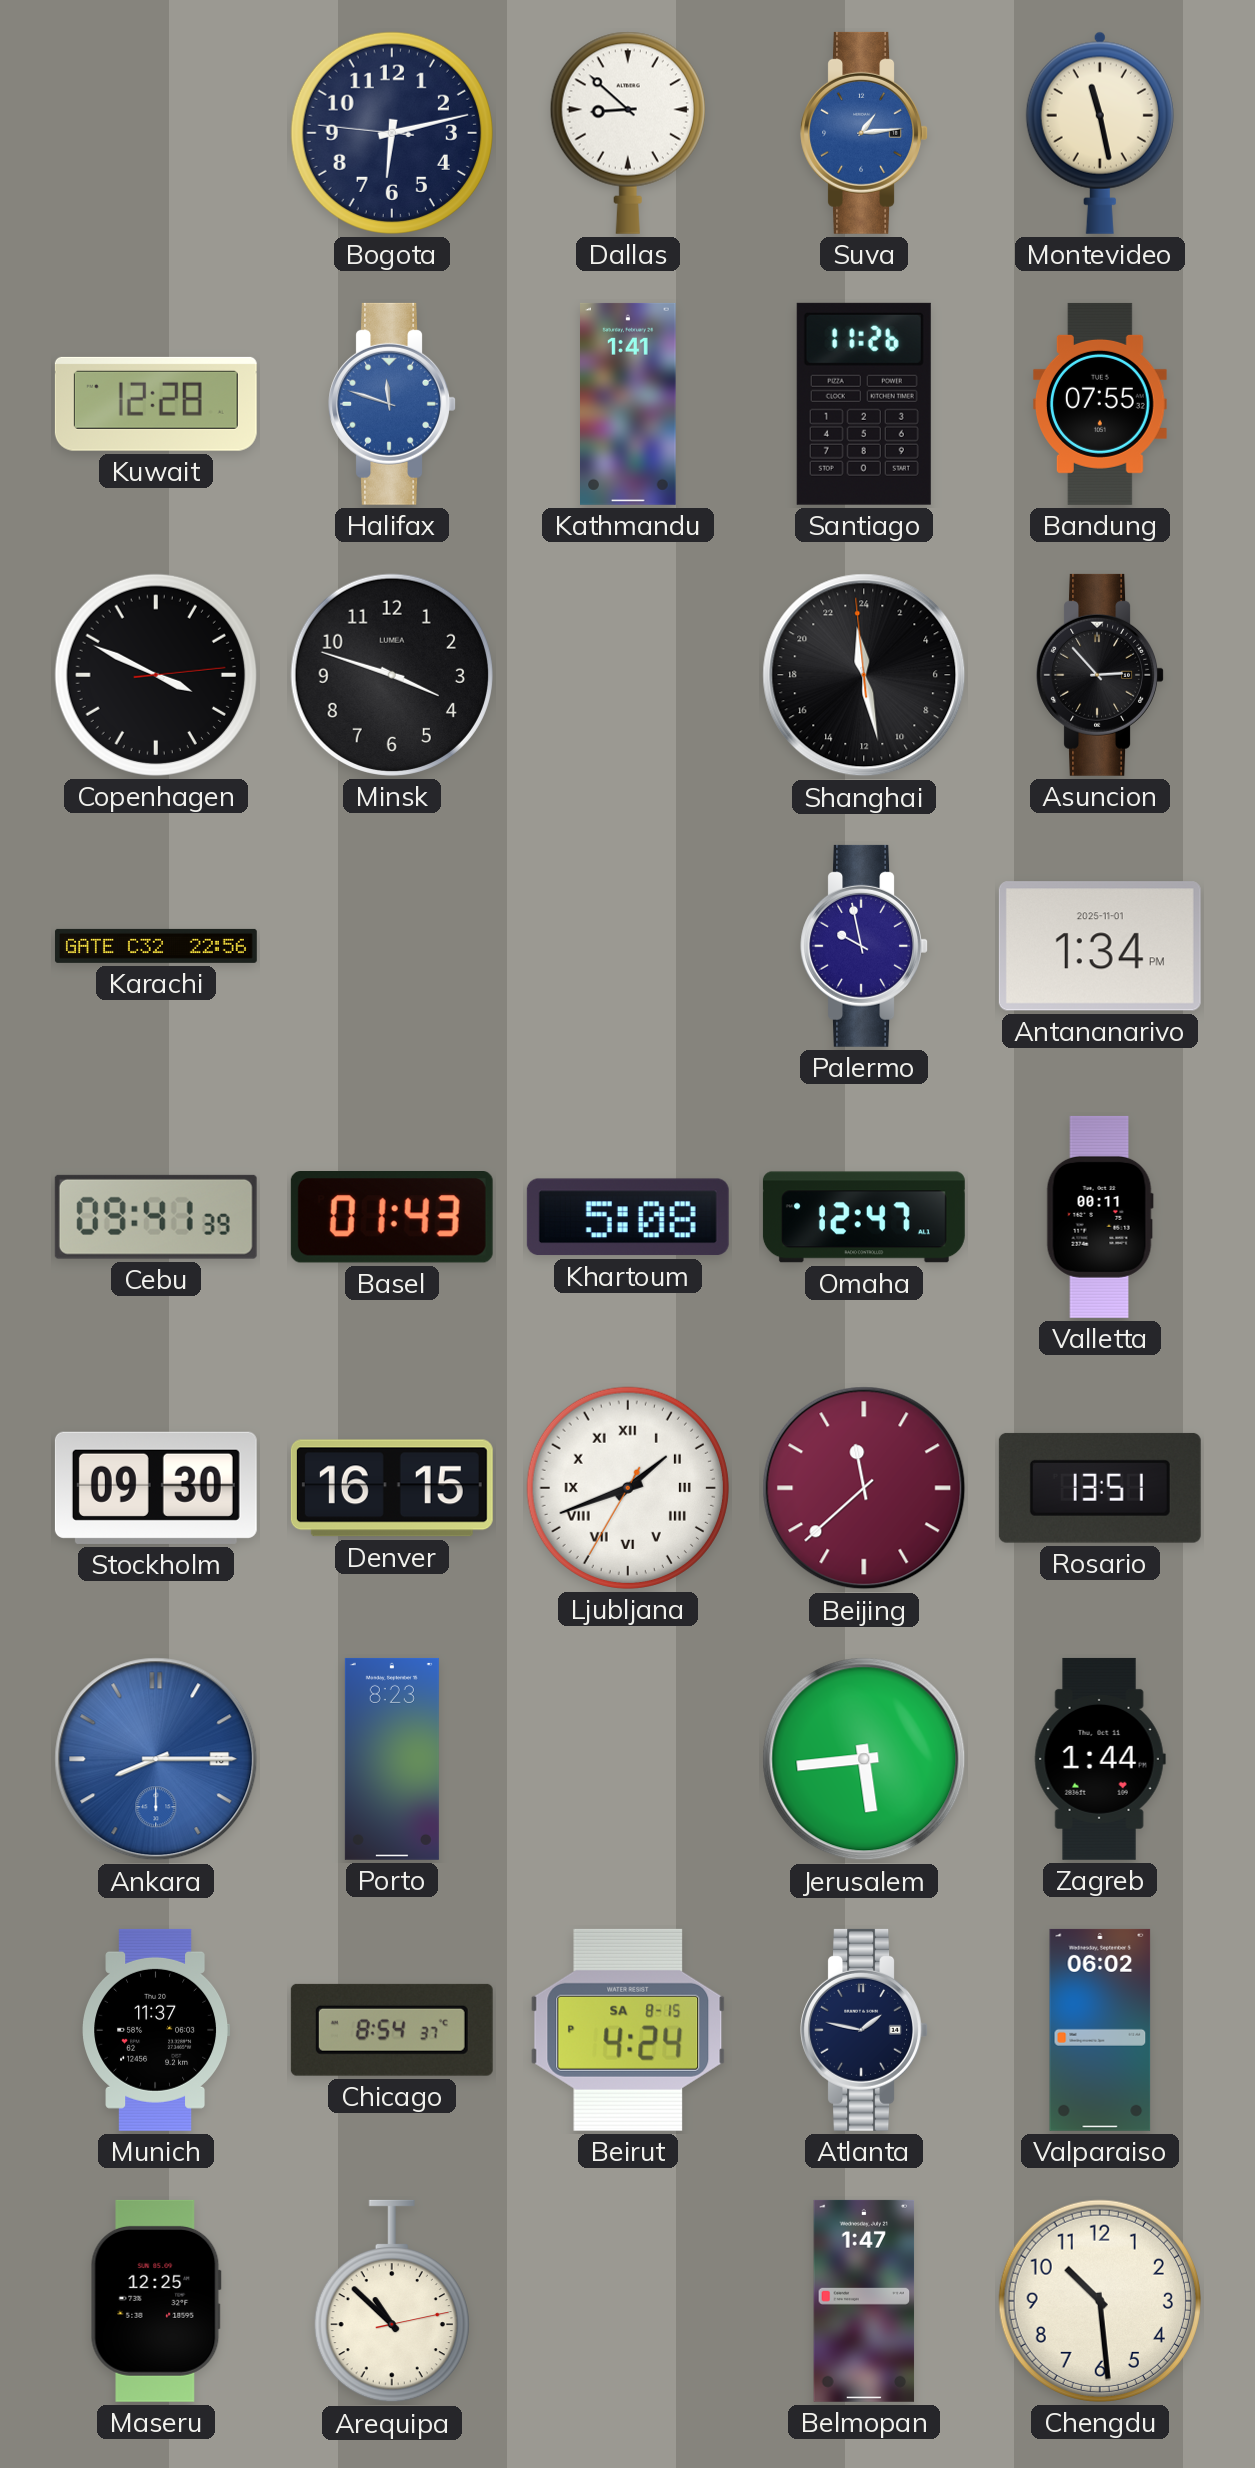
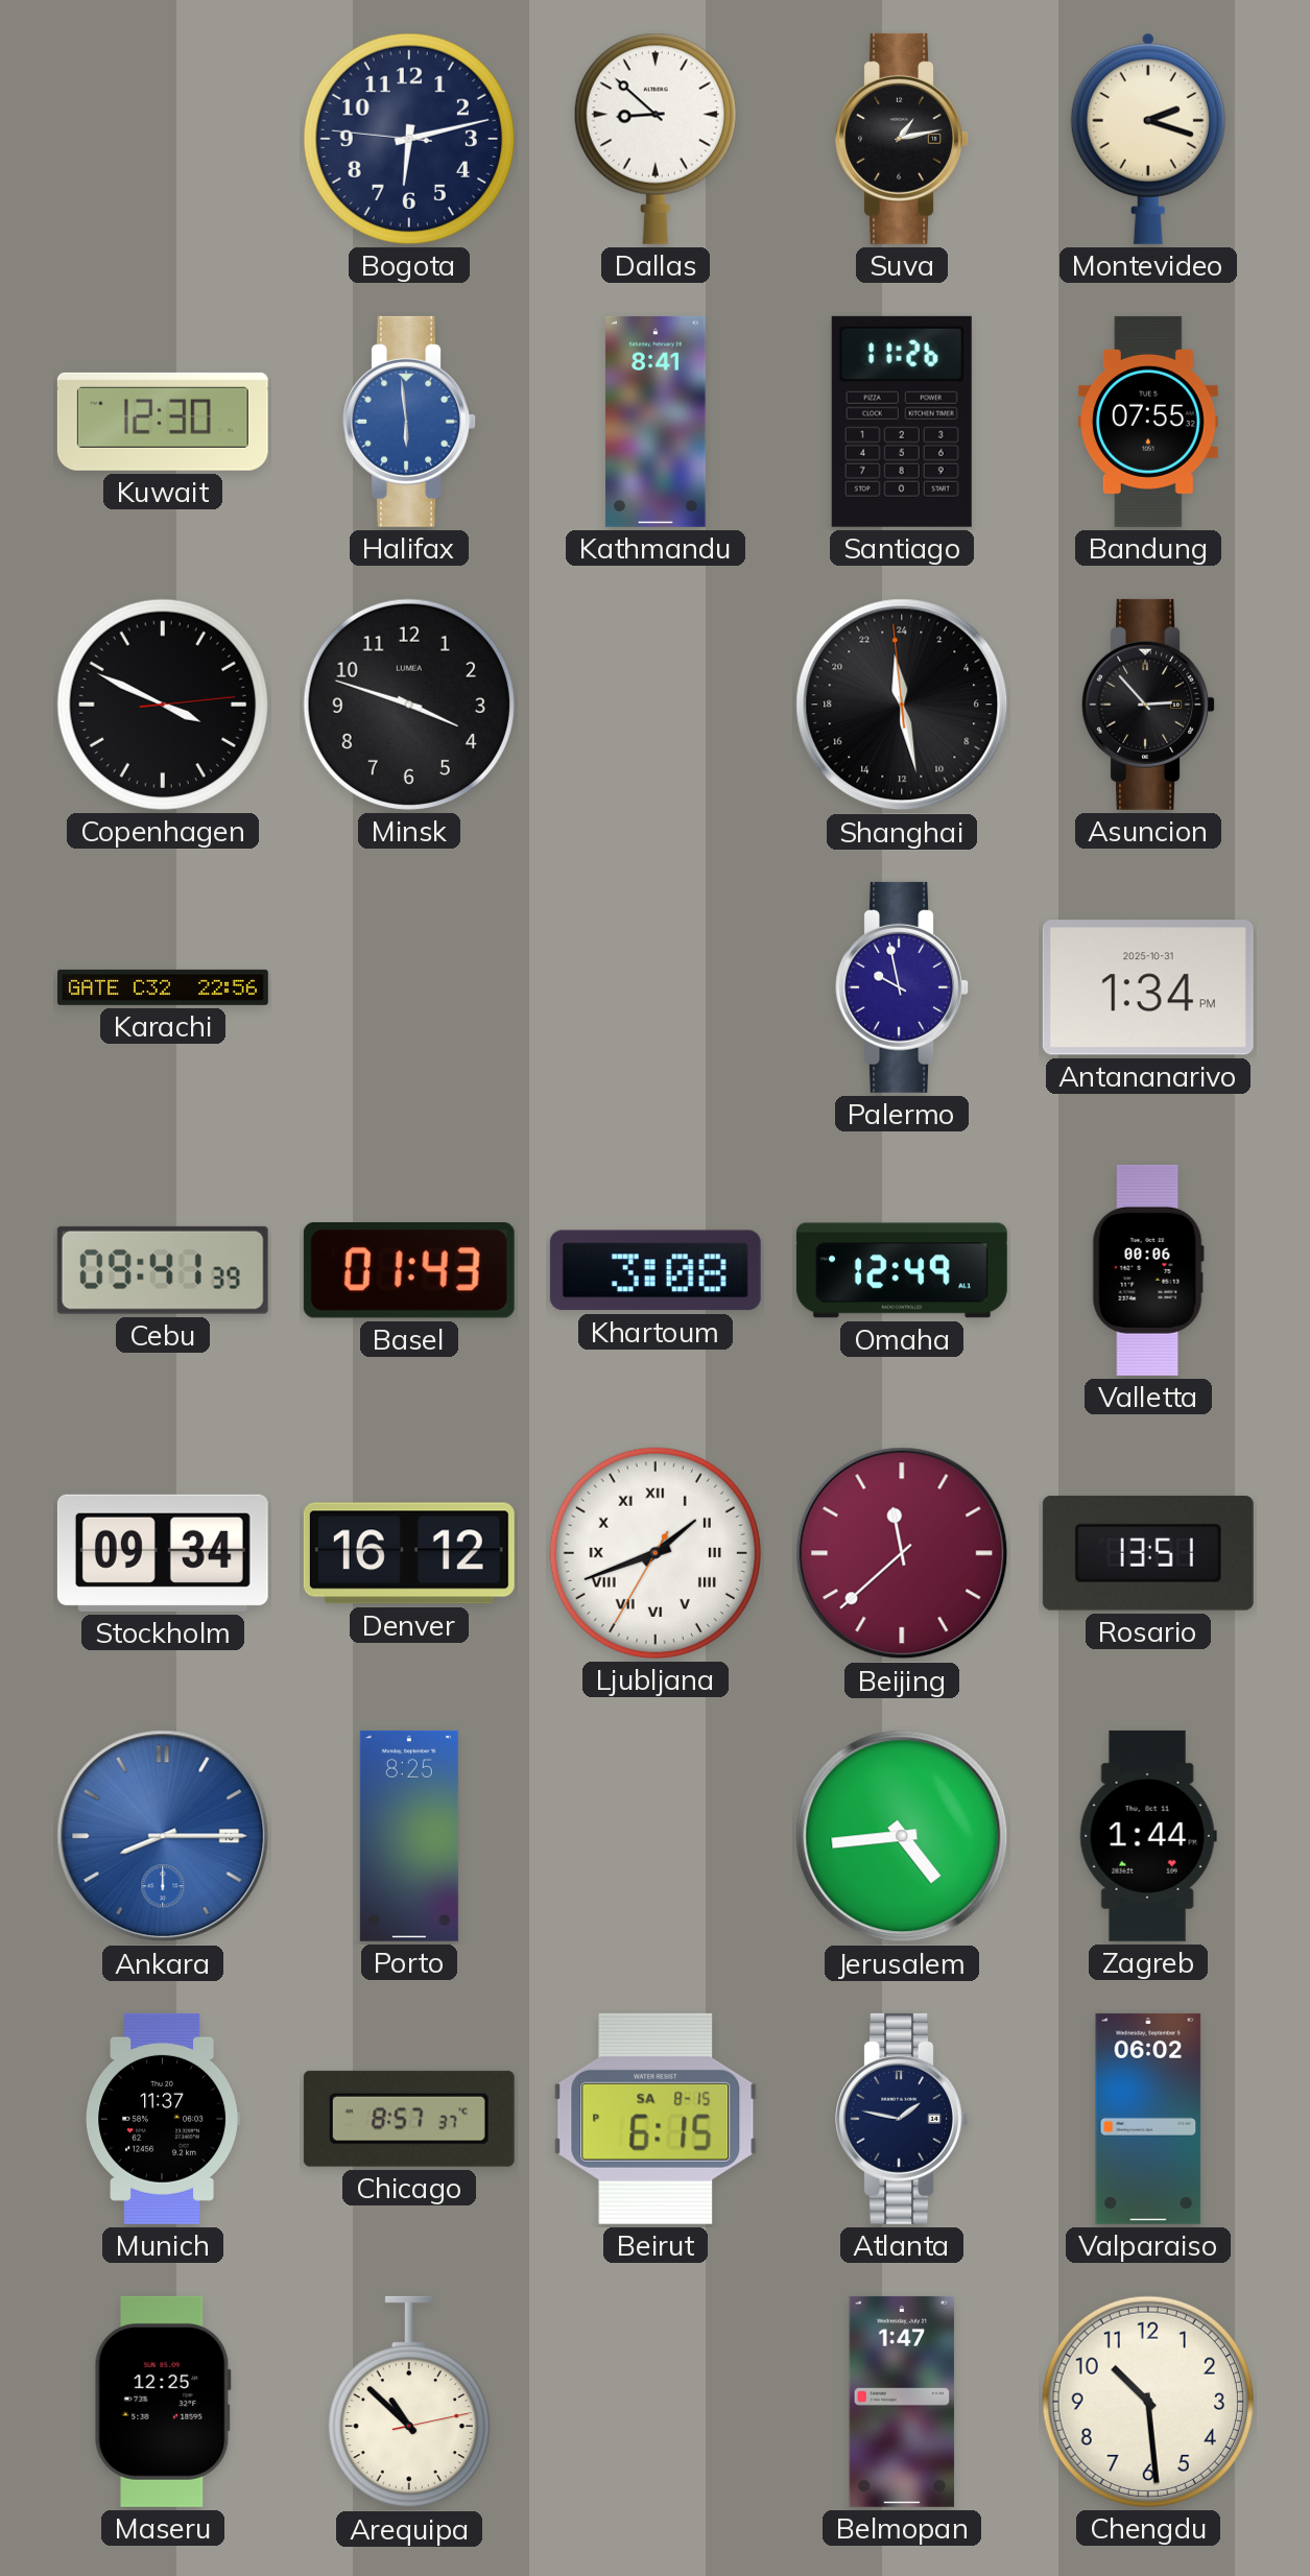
Suva: 1:14 -> 1:13 (902, 139)
Suva dial: blue -> black (902, 139)
Montevideo: 11:28 -> 2:18 (1148, 139)
Kuwait: 12:28 -> 12:30 (163, 422)
Halifax: 11:48 -> 5:59 (409, 422)
Kathmandu: 1:41 -> 8:41 (657, 422)
Antananarivo date: 2025-11-01 -> 2025-10-31 (1148, 987)
Khartoum: 5:08 -> 3:08 (656, 1270)
Omaha: 12:47 -> 12:49 (902, 1270)
Valletta: 00:11 -> 00:06 (1148, 1270)
Stockholm: 09:30 -> 09:34 (163, 1553)
Denver: 16:15 -> 16:12 (409, 1553)
Porto: 8:23 -> 8:25 (409, 1836)
Jerusalem: 5:44 -> 4:44 (902, 1836)
Chicago: 8:54 -> 8:57 (409, 2119)
Beirut: 4:24 -> 6:15 (656, 2119)
